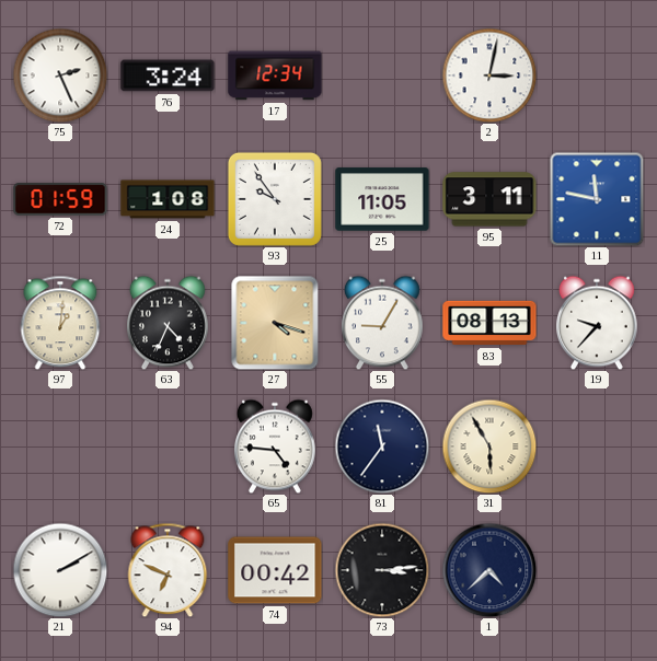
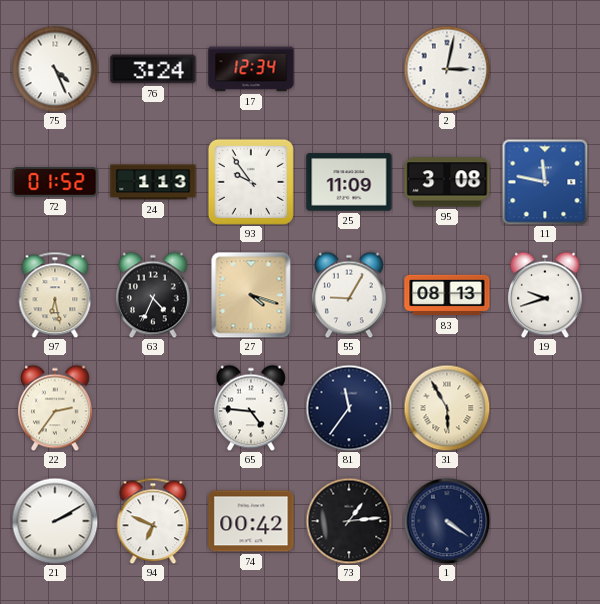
75: 2:26 -> 4:26 (55, 69)
72: 01:59 -> 01:52 (55, 182)
24: 1:08 -> 1:13 (153, 182)
25: 11:05 -> 11:09 (349, 182)
95: 3:11 -> 3:08 (447, 182)
97: 1:01 -> 6:28 (55, 295)
19: 9:37 -> 9:42 (546, 295)
22: none -> 2:36 (56, 408)
73: 3:14 -> 1:14 (349, 521)
1: 4:38 -> 4:21 (447, 521)
